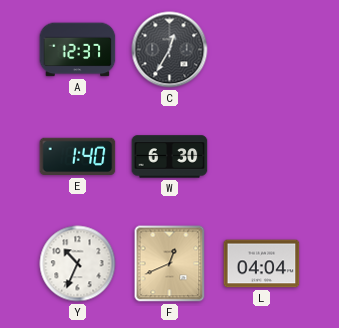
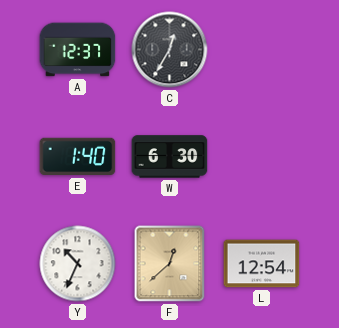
F: 12:41 -> 12:38 (170, 264)
L: 04:04 -> 12:54 (262, 264)
